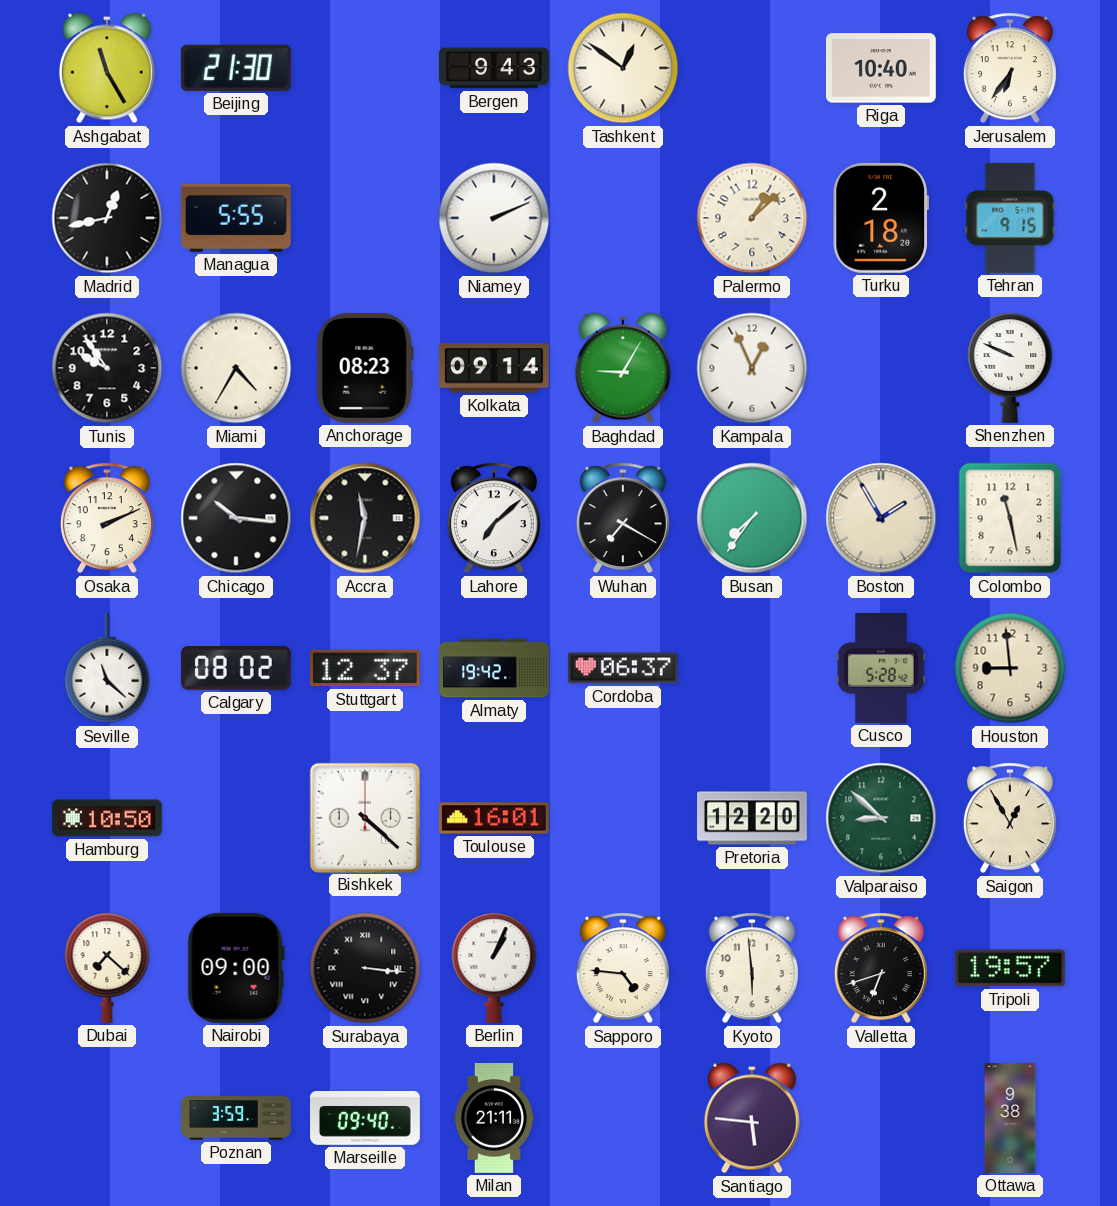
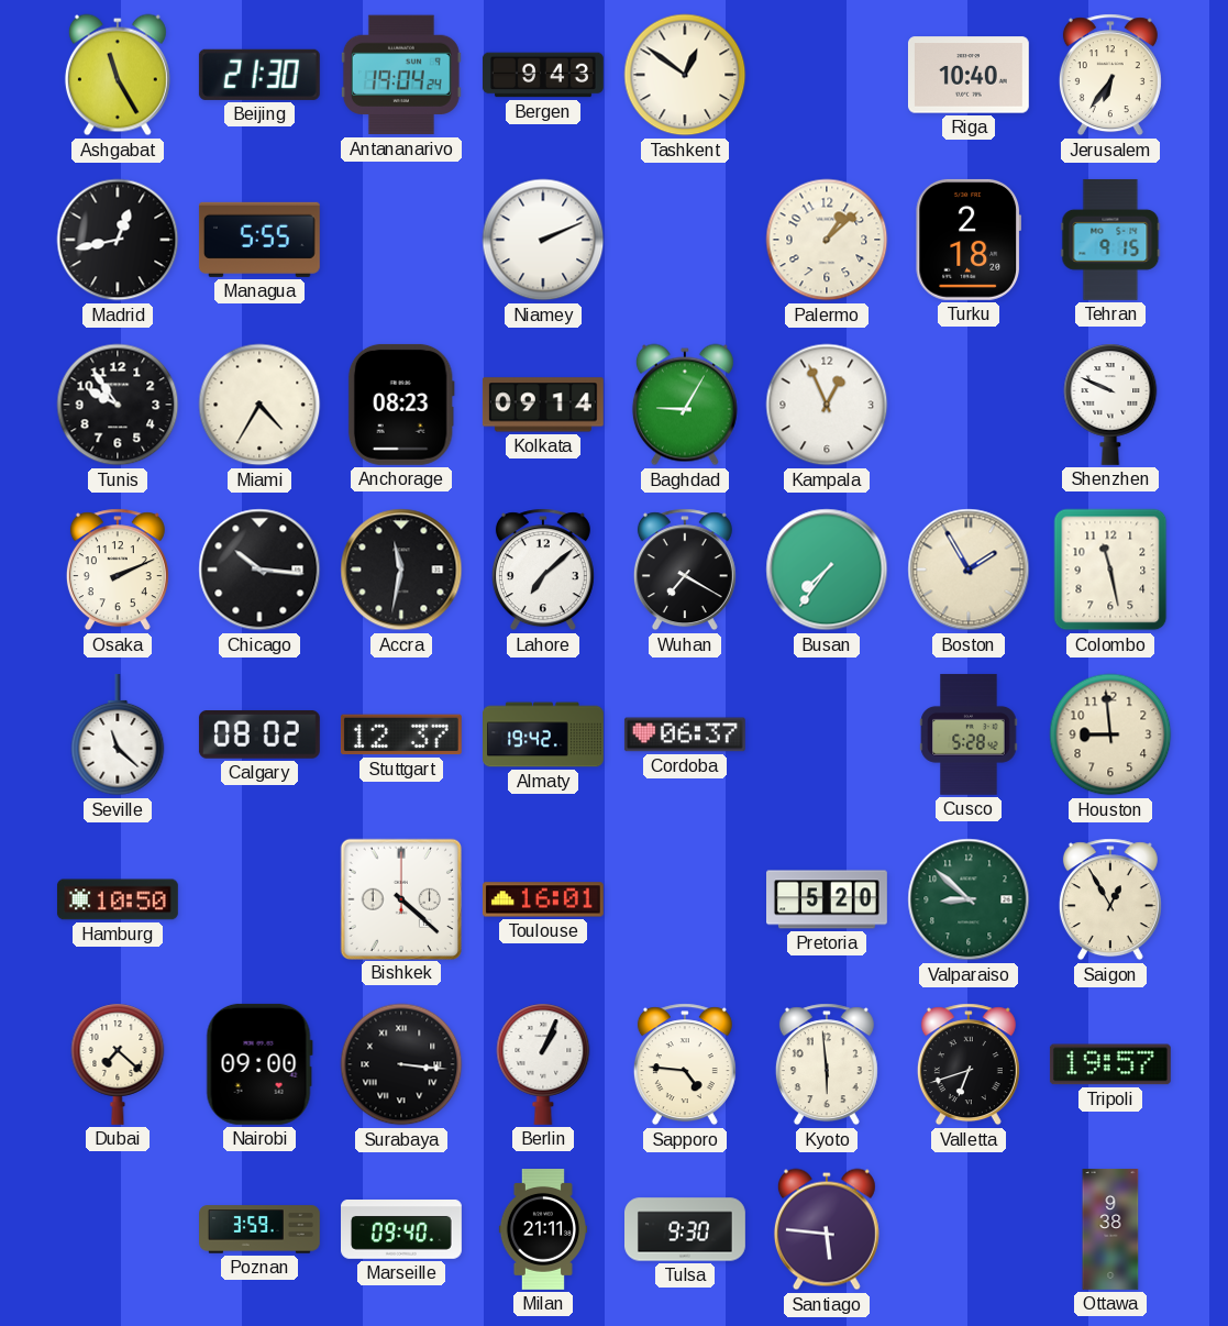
Antananarivo: none -> 19:04 (401, 75)
Pretoria: 12:20 -> 5:20 (828, 899)
Tulsa: none -> 9:30 (686, 1229)
